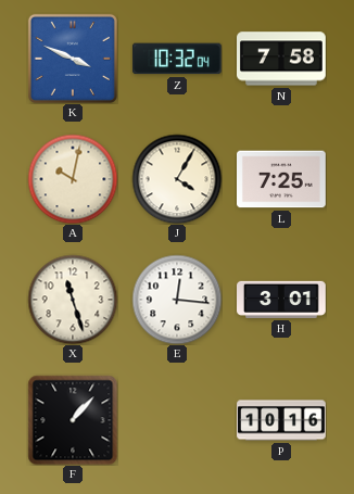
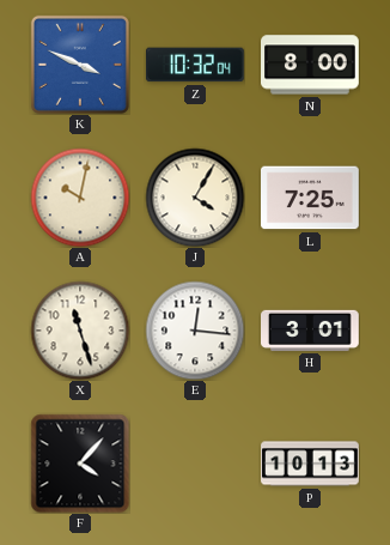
N: 7:58 -> 8:00 (311, 65)
F: 1:07 -> 4:07 (80, 464)
P: 10:16 -> 10:13 (310, 464)
